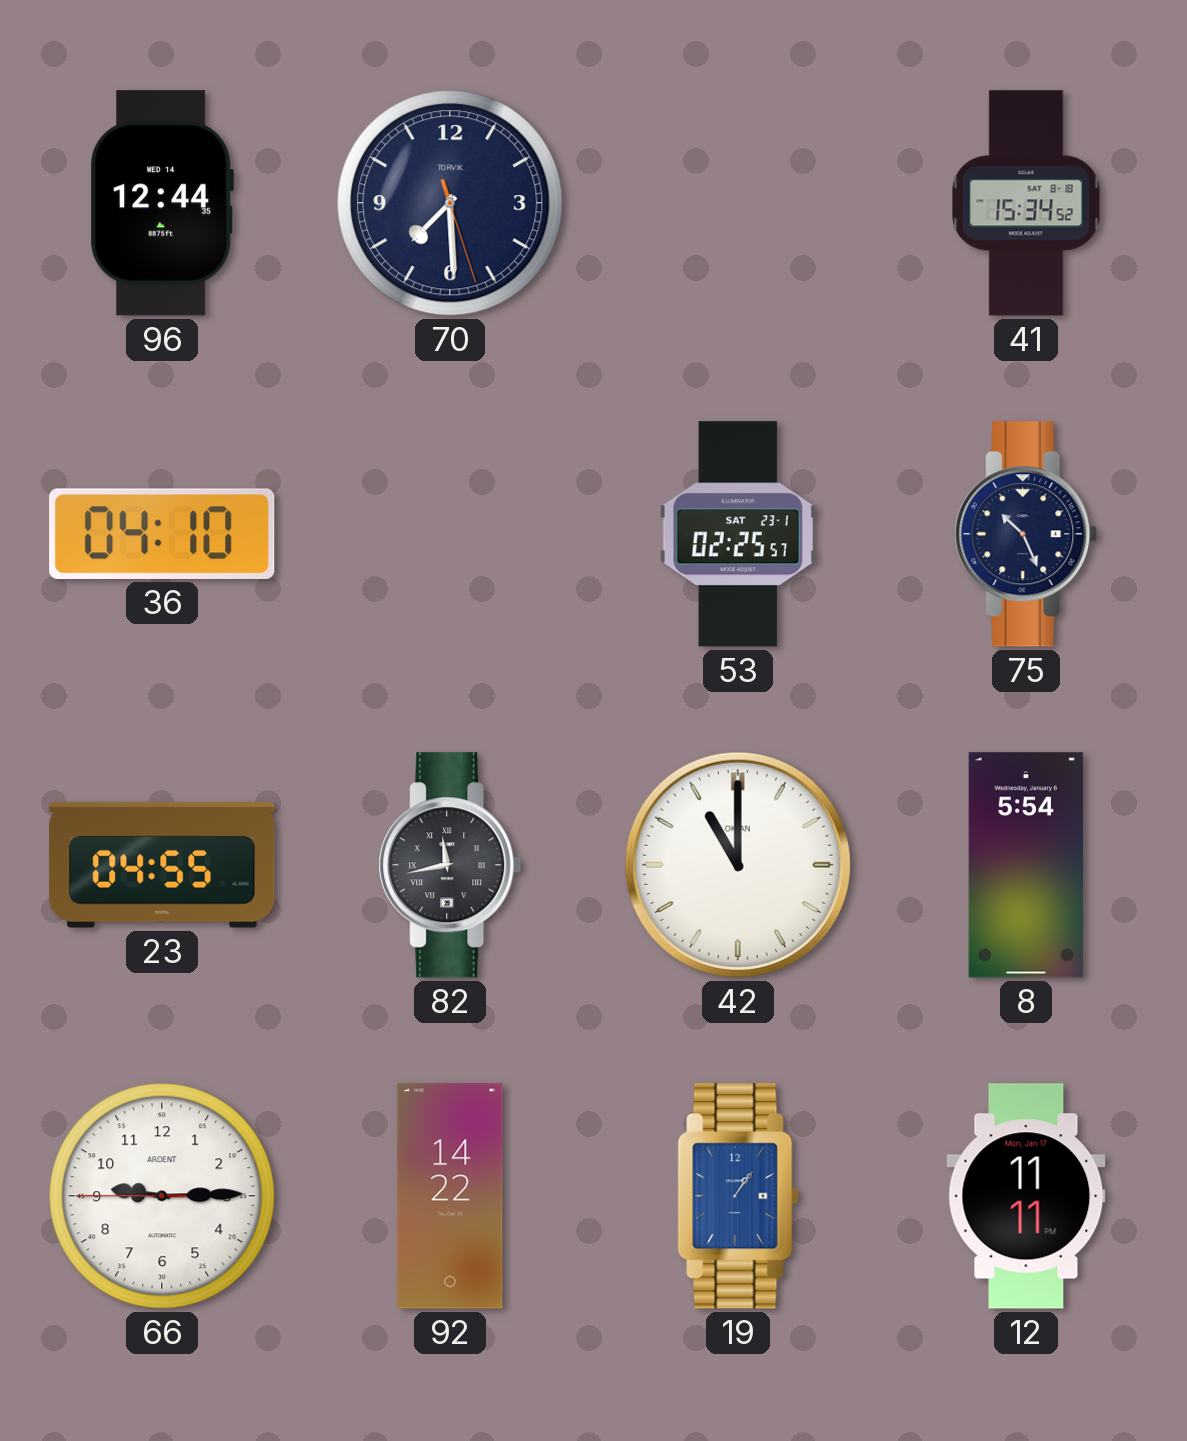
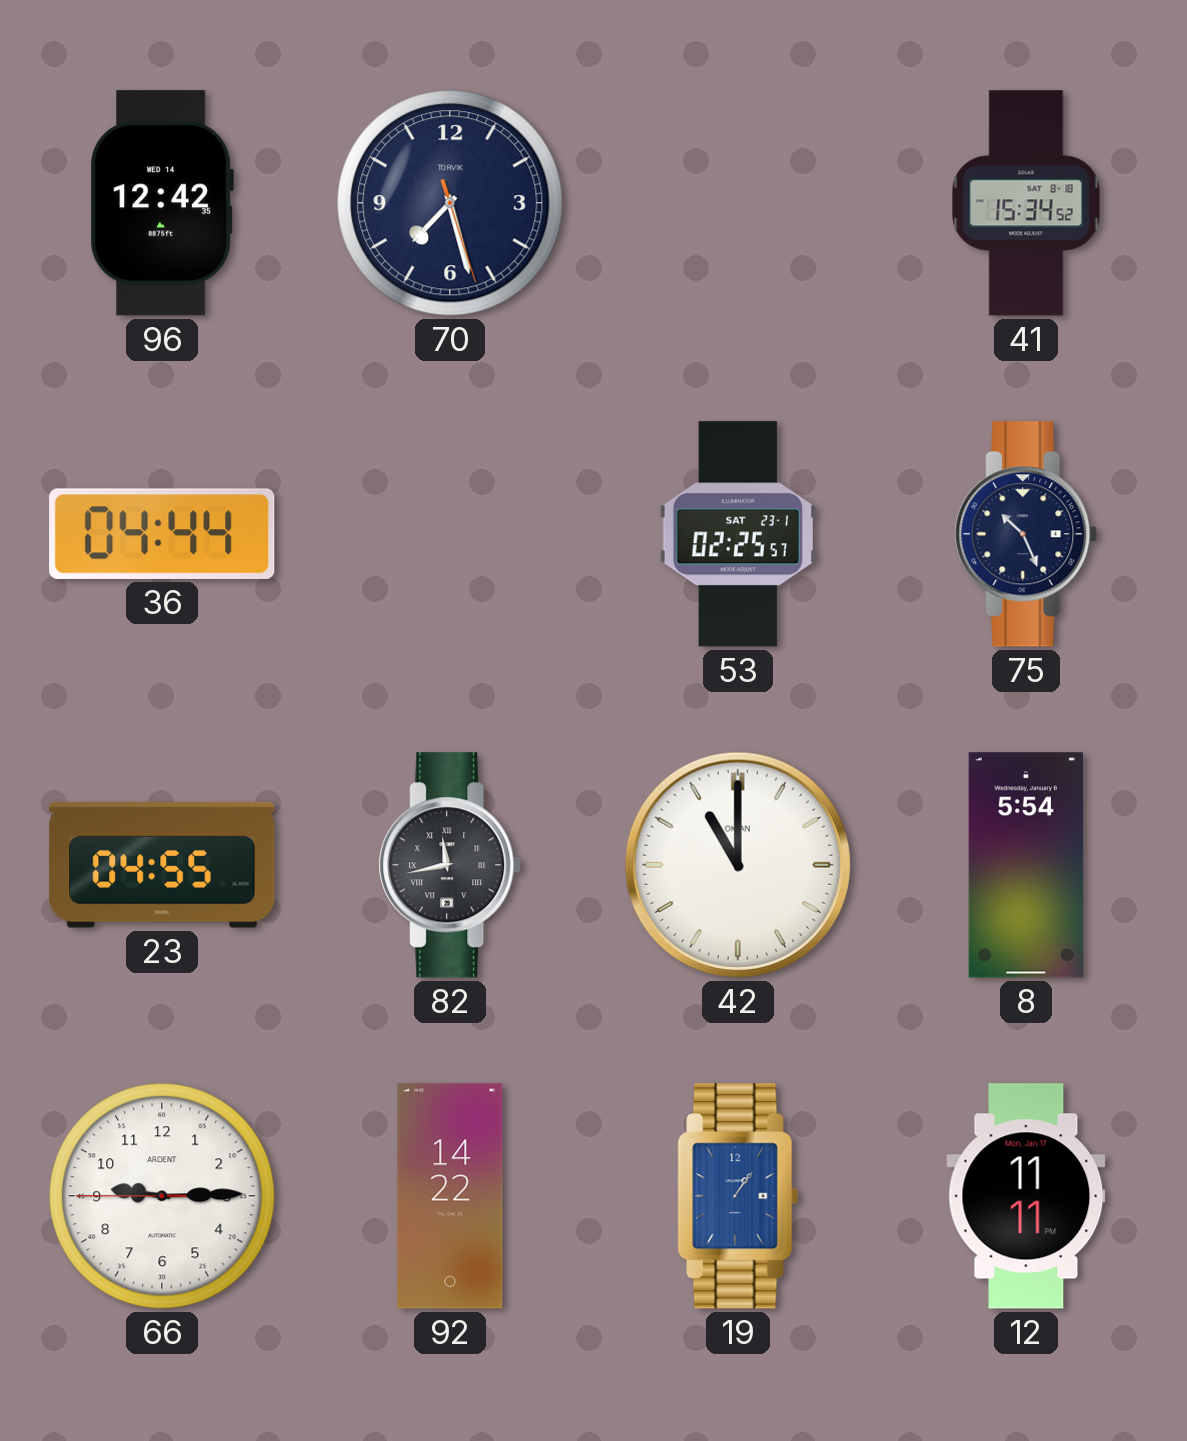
96: 12:44 -> 12:42 (162, 203)
70: 7:29 -> 7:27 (450, 203)
36: 04:10 -> 04:44 (162, 534)
